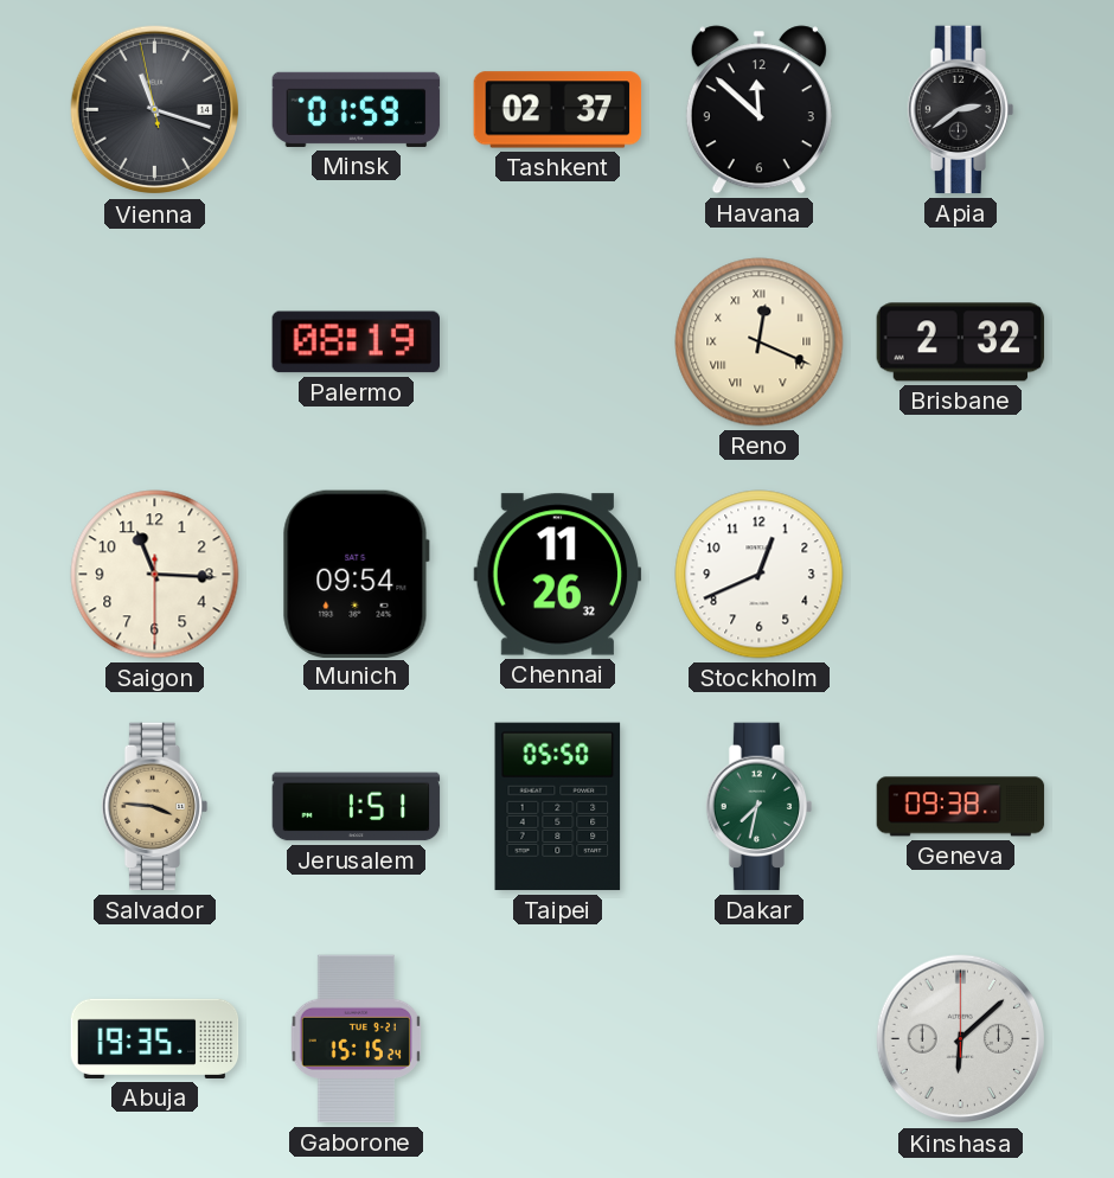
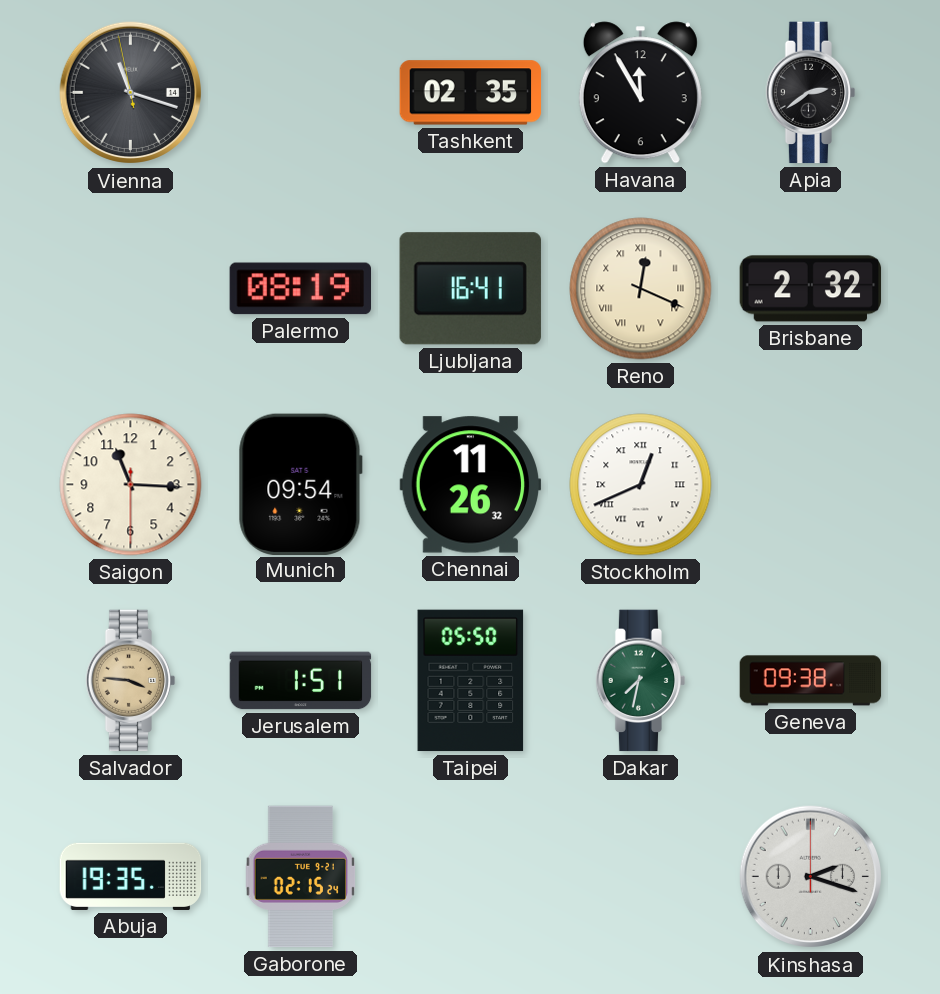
Minsk: 01:59 -> none (357, 109)
Tashkent: 02:37 -> 02:35 (471, 93)
Havana: 11:52 -> 11:55 (640, 93)
Ljubljana: none -> 16:41 (470, 289)
Stockholm numerals: Arabic -> Roman (641, 485)
Gaborone: 15:15 -> 02:15 (301, 877)
Kinshasa: 6:08 -> 2:18 (811, 877)
